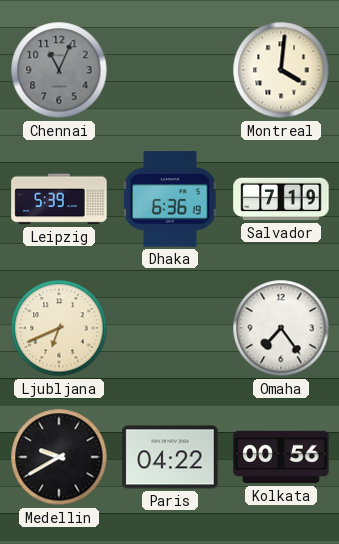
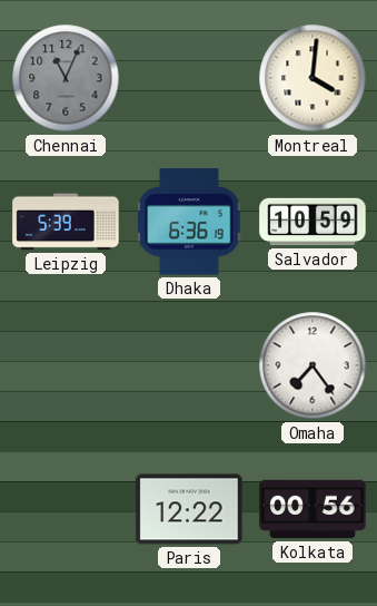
Salvador: 7:19 -> 10:59 (312, 222)
Ljubljana: 6:41 -> none (59, 328)
Medellin: 9:40 -> none (59, 457)
Paris: 04:22 -> 12:22 (189, 509)
